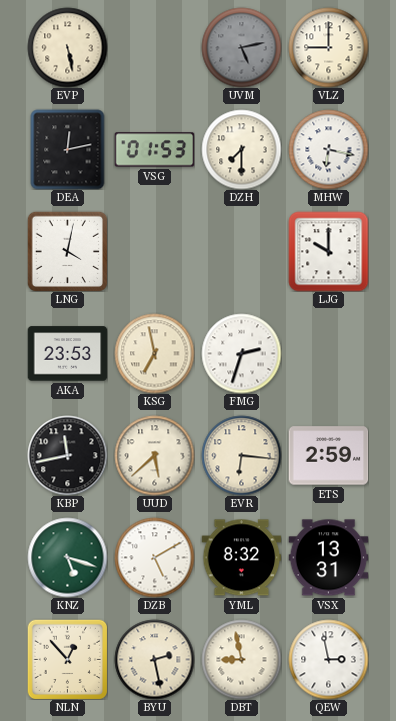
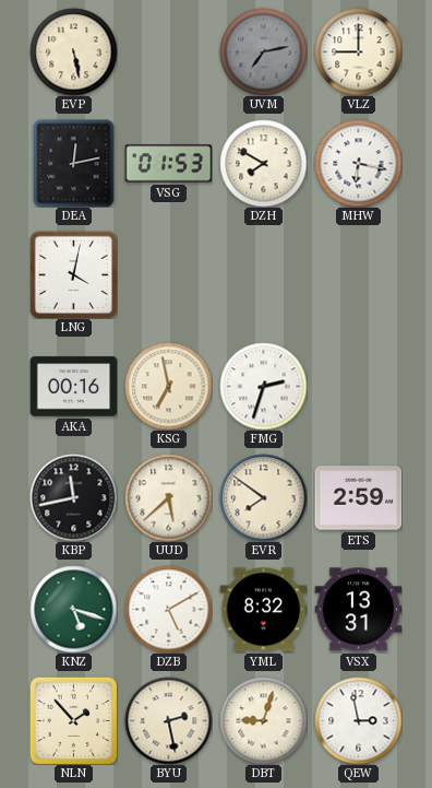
UVM: 5:13 -> 7:13 (263, 51)
DZH: 7:30 -> 7:50 (263, 163)
LJG: 10:00 -> none (328, 251)
AKA: 23:53 -> 00:16 (73, 387)
EVR: 6:16 -> 7:51 (263, 497)
NLN: 12:53 -> 1:53 (73, 720)
DBT: 8:58 -> 9:03 (263, 720)
